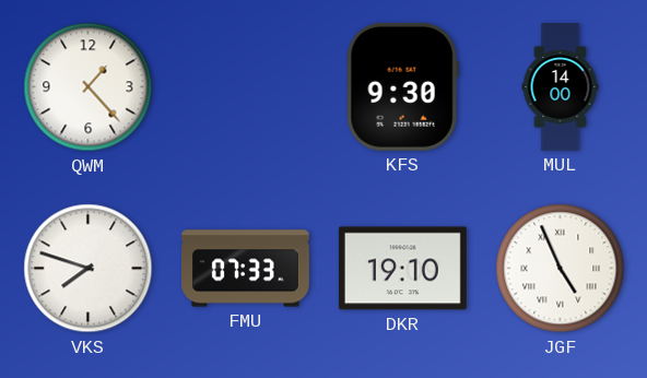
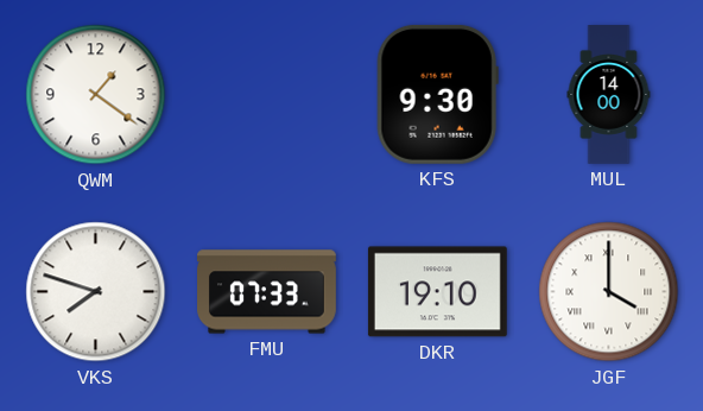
QWM: 1:23 -> 1:21 (96, 95)
JGF: 4:56 -> 4:00 (609, 292)
